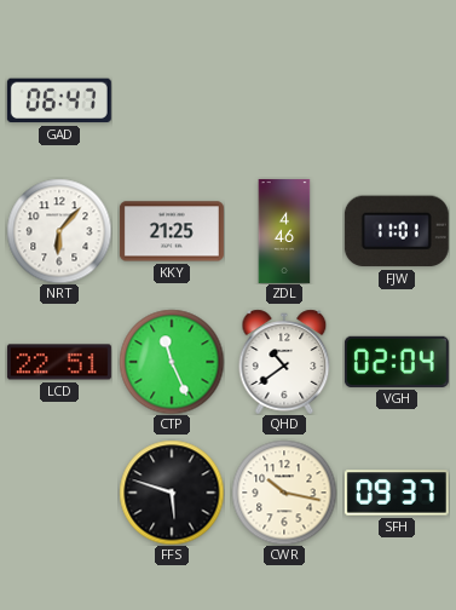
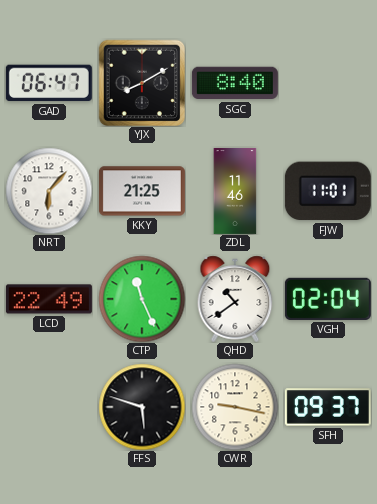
YJX: none -> 8:10 (142, 83)
SGC: none -> 8:40 (235, 83)
ZDL: 4:46 -> 11:46 (235, 191)
LCD: 22:51 -> 22:49 (49, 299)
CWR: 10:17 -> 9:17 (235, 407)
